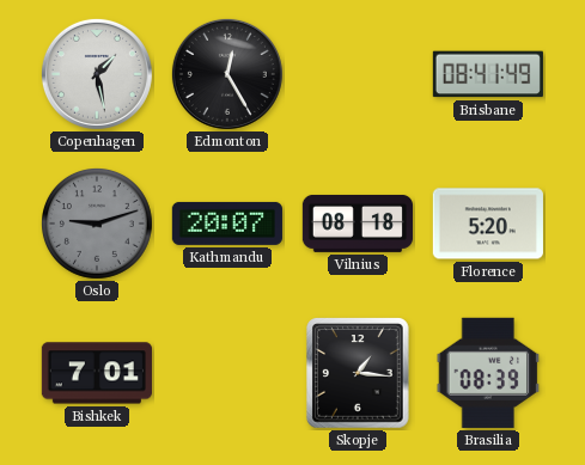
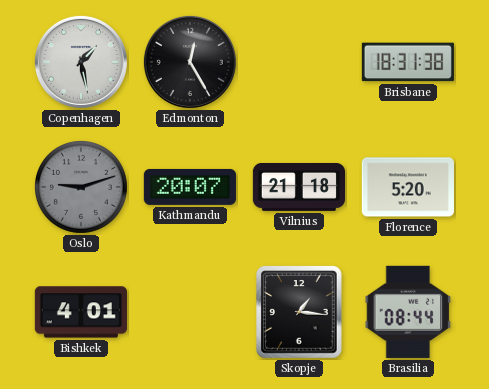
Brisbane: 08:41 -> 18:31 (408, 62)
Vilnius: 08:18 -> 21:18 (298, 187)
Bishkek: 7:01 -> 4:01 (81, 312)
Brasilia: 08:39 -> 08:44 (408, 312)
